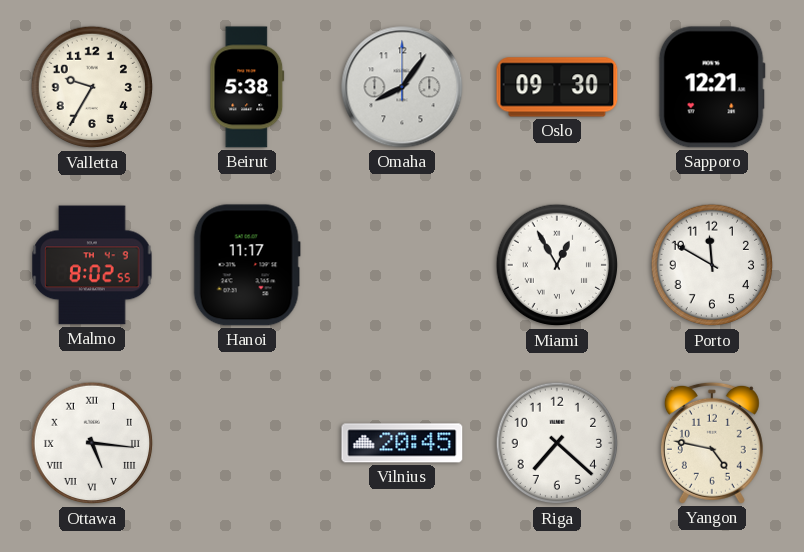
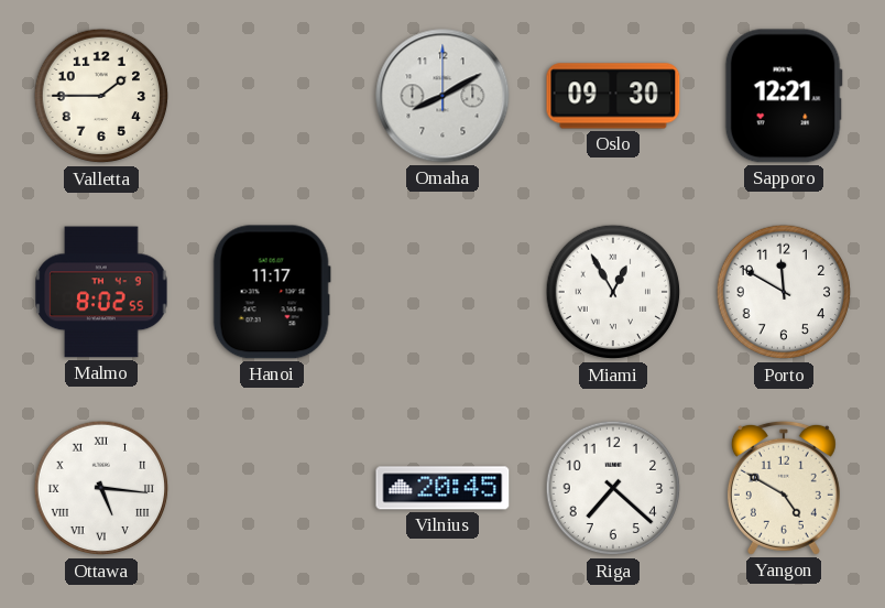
Valletta: 9:35 -> 1:45 (101, 96)
Beirut: 5:38 -> none (247, 87)
Omaha: 8:06 -> 8:10 (442, 96)
Yangon: 4:47 -> 4:50 (784, 488)
